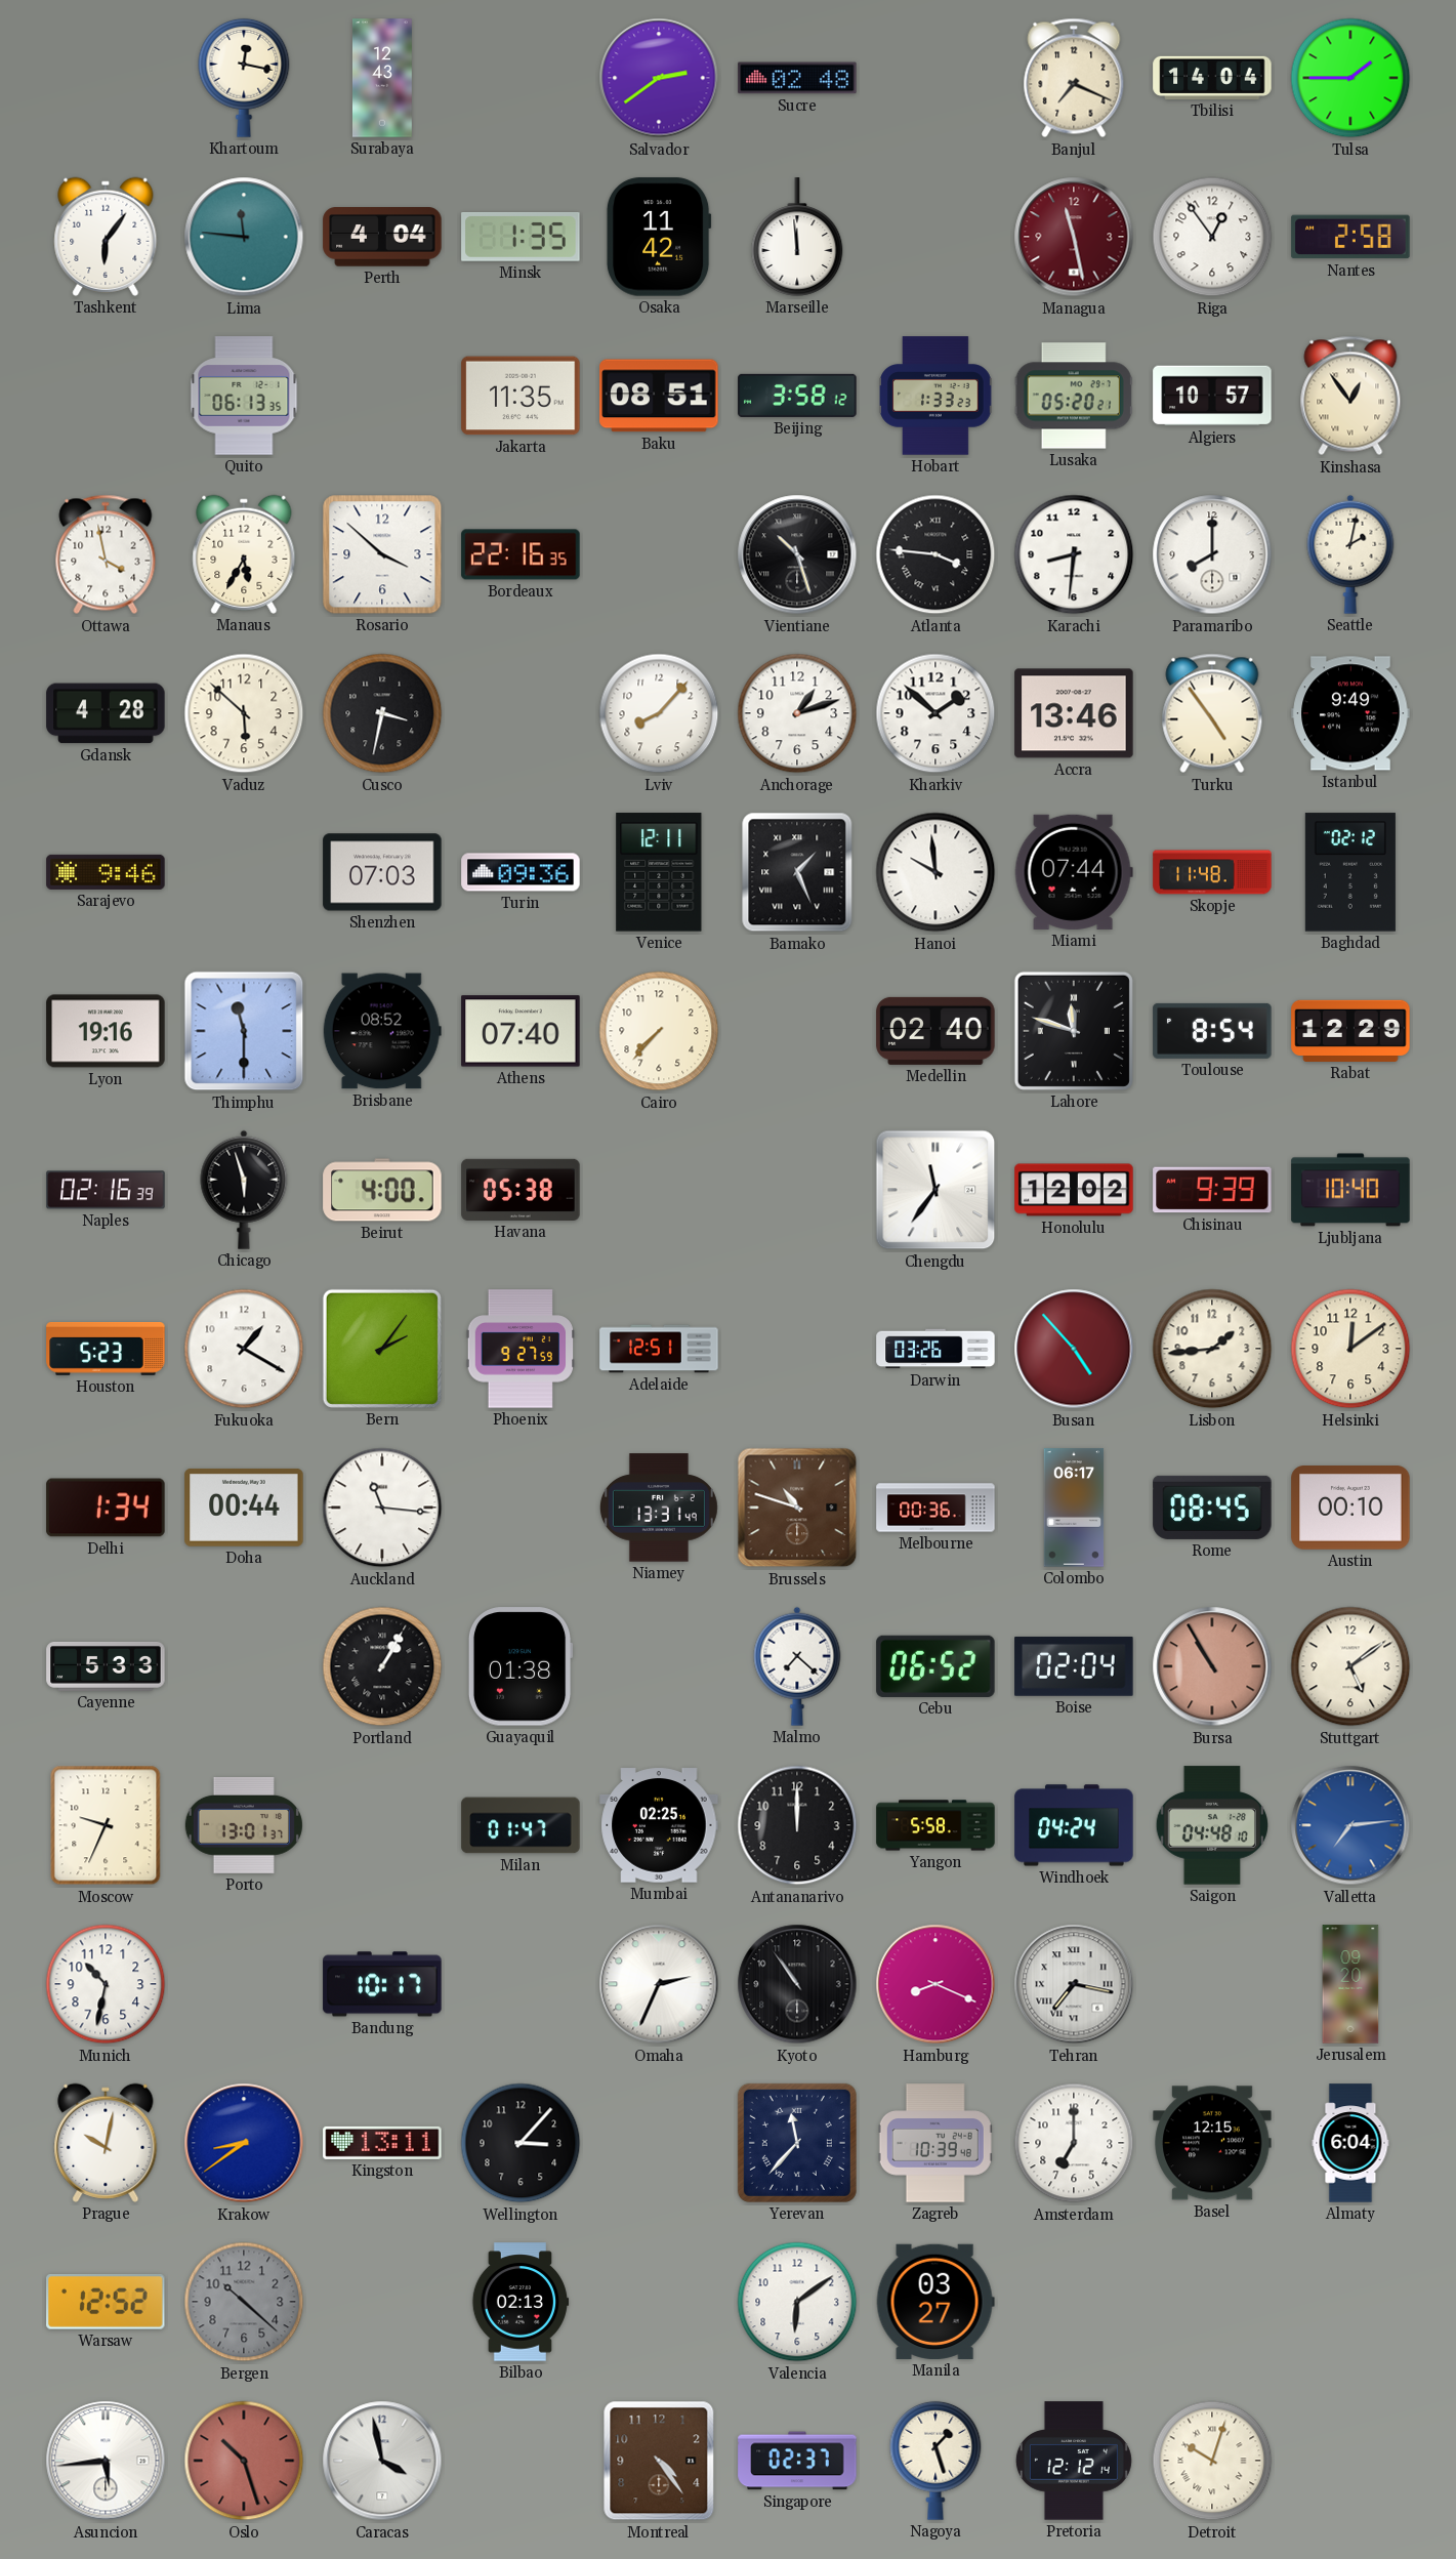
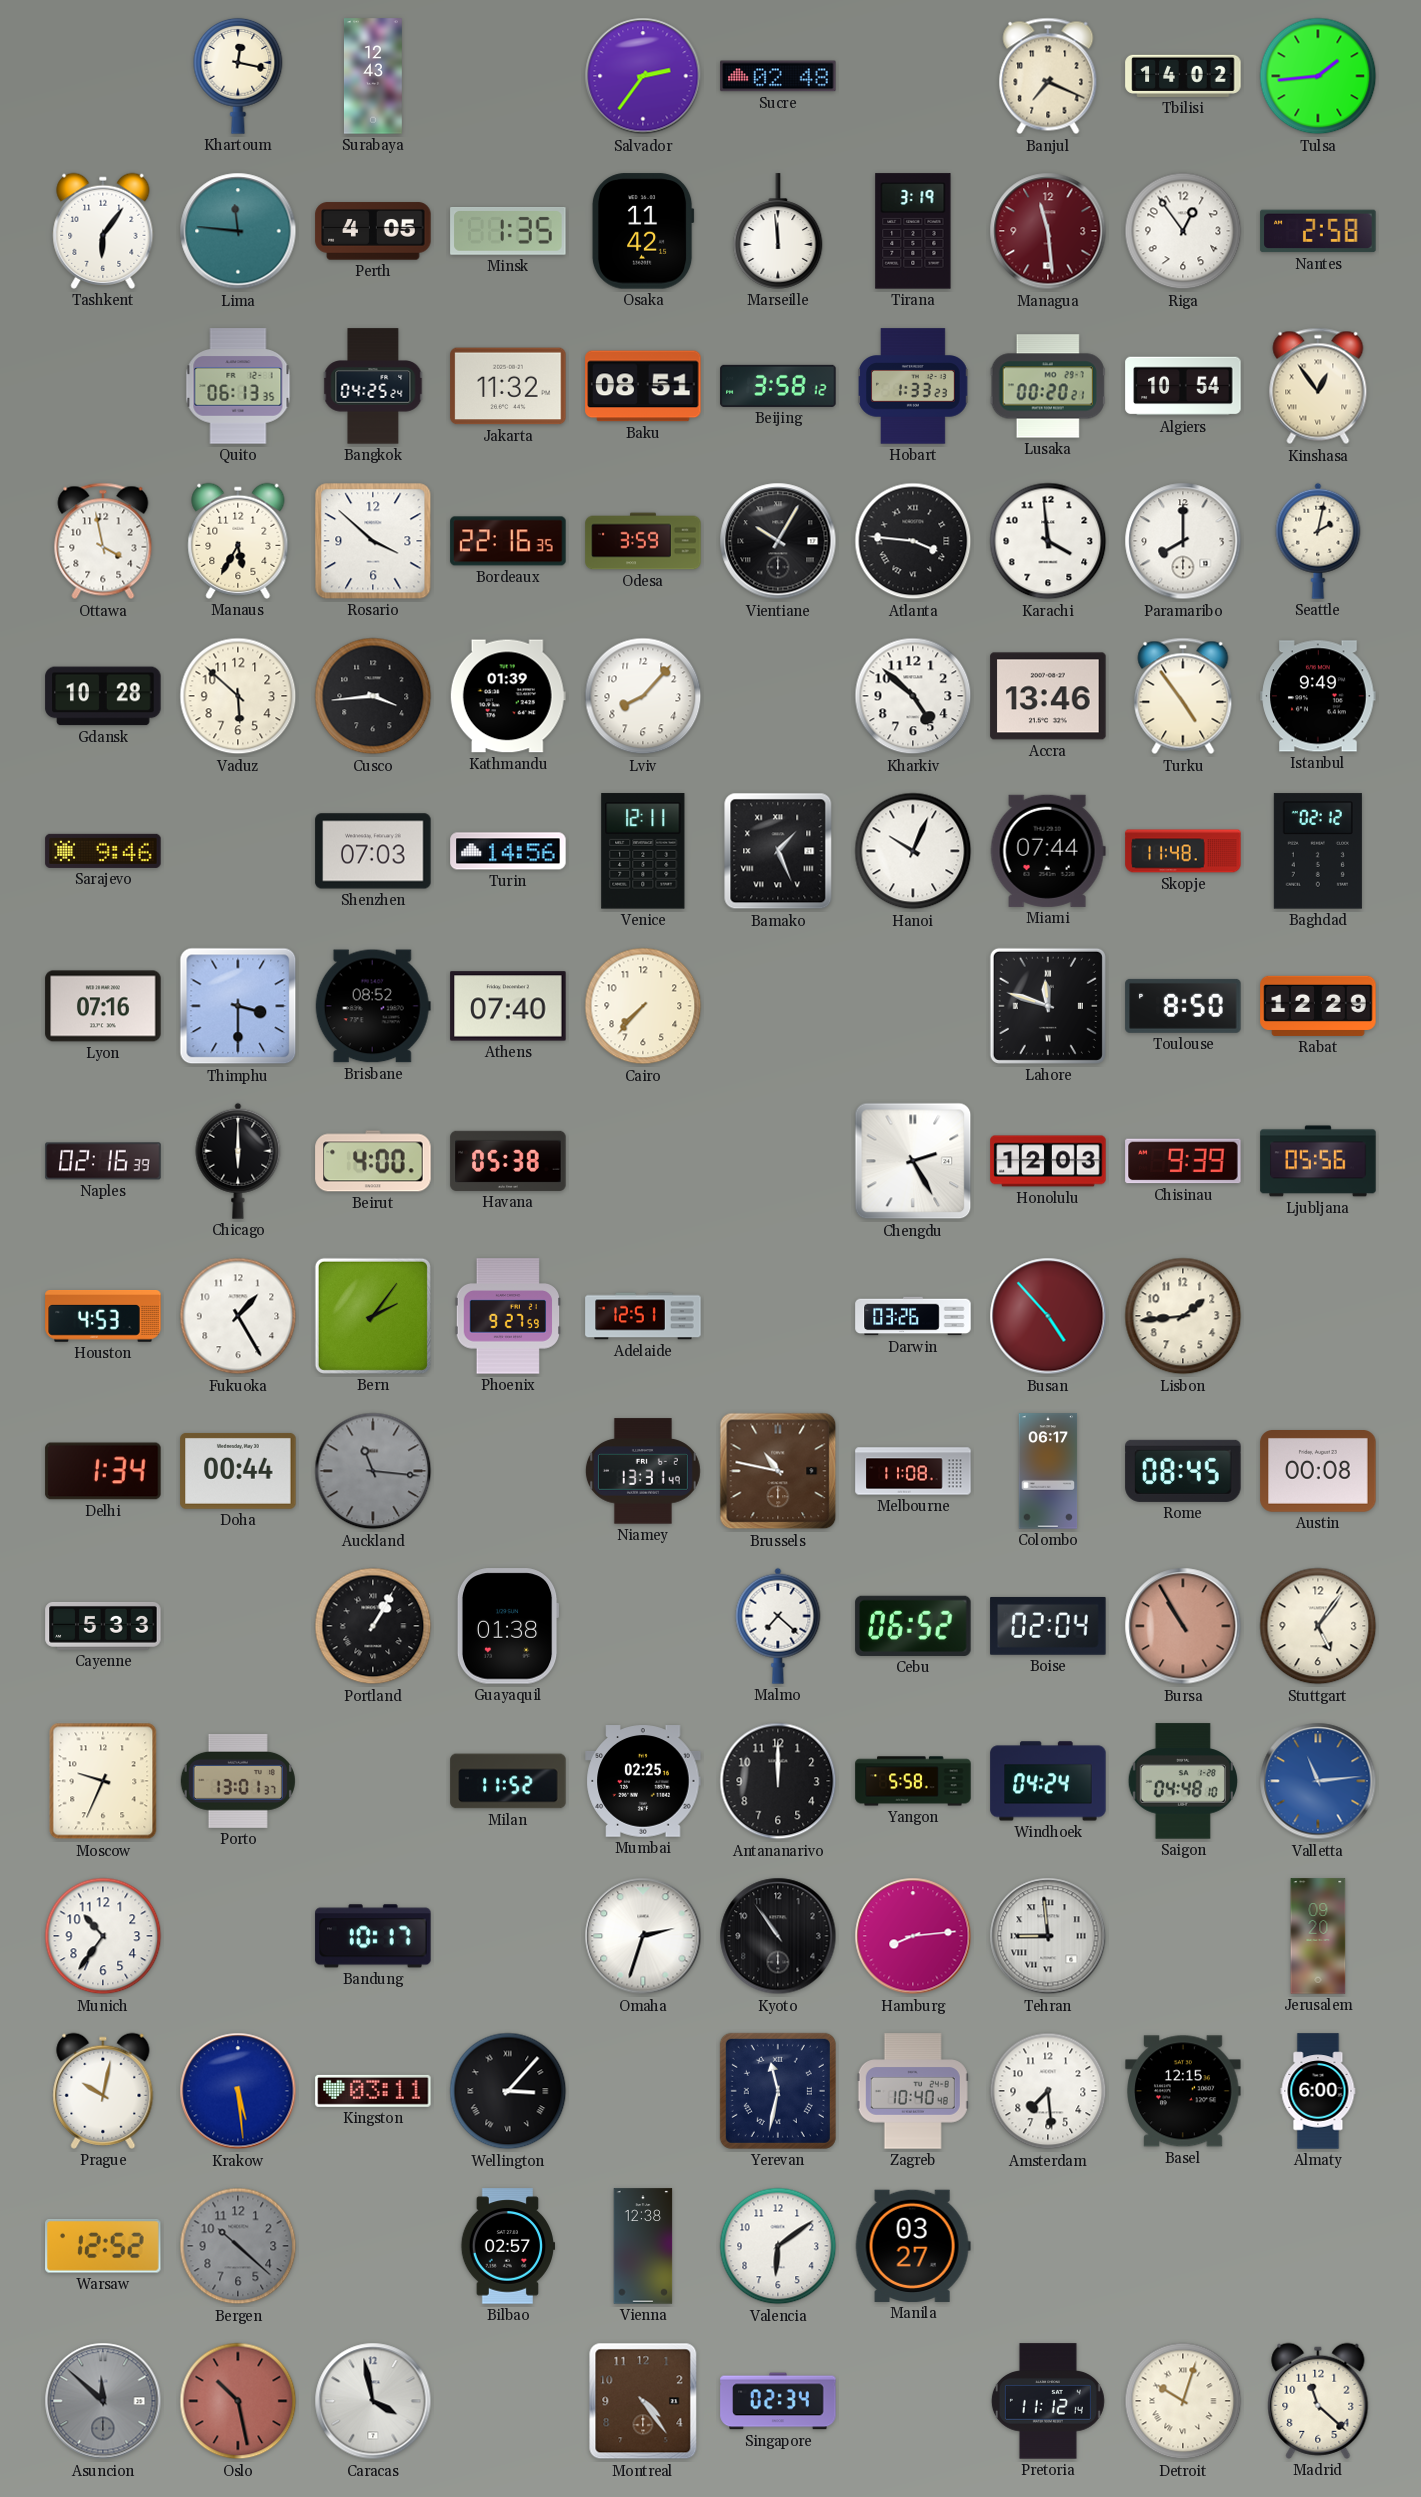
Salvador: 2:39 -> 2:36 (643, 76)
Tbilisi: 14:04 -> 14:02 (1183, 76)
Tulsa: 1:45 -> 1:44 (1318, 76)
Perth: 4:04 -> 4:05 (373, 231)
Tirana: none -> 3:19 (913, 231)
Managua: 11:28 -> 11:29 (1048, 231)
Bangkok: none -> 04:25 (373, 386)
Jakarta: 11:35 -> 11:32 (508, 386)
Lusaka: 05:20 -> 00:20 (1048, 386)
Algiers: 10:57 -> 10:54 (1183, 386)
Odesa: none -> 3:59 (643, 541)
Vientiane: 10:27 -> 10:05 (778, 541)
Karachi: 8:31 -> 3:59 (1048, 541)
Gdansk: 4:28 -> 10:28 (103, 696)
Cusco: 3:32 -> 3:44 (373, 696)
Kathmandu: none -> 01:39 (508, 696)
Anchorage: 1:12 -> none (797, 713)
Kharkiv: 1:52 -> 4:52 (913, 696)
Turin: 09:36 -> 14:56 (508, 851)
Hanoi: 9:59 -> 10:04 (913, 851)
Lyon: 19:16 -> 07:16 (103, 1006)
Thimphu: 11:30 -> 3:30 (238, 1006)
Medellin: 02:40 -> none (935, 1031)
Toulouse: 8:54 -> 8:50 (1183, 1006)
Chicago: 5:57 -> 6:00 (238, 1161)
Chengdu: 11:36 -> 2:25 (913, 1161)
Honolulu: 12:02 -> 12:03 (1048, 1161)
Ljubljana: 10:40 -> 05:56 (1318, 1161)
Houston: 5:23 -> 4:53 (103, 1317)
Fukuoka: 1:20 -> 1:25 (238, 1316)
Helsinki: 12:09 -> none (1350, 1349)
Auckland dial: white -> grey (373, 1471)
Brussels: 10:48 -> 10:47 (778, 1471)
Melbourne: 00:36 -> 11:08 (913, 1471)
Austin: 00:10 -> 00:08 (1318, 1472)
Stuttgart: 5:09 -> 5:06 (1318, 1626)
Milan: 01:47 -> 11:52 (508, 1781)
Valletta: 7:14 -> 11:14 (1318, 1781)
Munich: 10:32 -> 10:36 (103, 1936)
Omaha: 2:34 -> 2:33 (643, 1936)
Hamburg: 8:19 -> 8:14 (913, 1936)
Tehran: 7:17 -> 8:59 (1048, 1936)
Krakow: 8:39 -> 5:29 (238, 2091)
Kingston: 13:11 -> 03:11 (373, 2091)
Wellington numerals: Arabic -> Roman (508, 2091)
Yerevan: 11:37 -> 11:32 (778, 2091)
Zagreb: 10:39 -> 10:40 (913, 2091)
Amsterdam: 7:00 -> 7:29 (1048, 2091)
Almaty: 6:04 -> 6:00 (1318, 2091)
Bilbao: 02:13 -> 02:57 (508, 2246)
Vienna: none -> 12:38 (643, 2246)
Asuncion: 5:44 -> 11:52 (103, 2401)
Asuncion dial: white -> grey (103, 2401)
Oslo: 10:27 -> 10:28 (238, 2401)
Singapore: 02:37 -> 02:34 (778, 2401)
Nagoya: 1:27 -> none (935, 2461)
Pretoria: 12:12 -> 11:12 (1048, 2401)
Madrid: none -> 11:22 (1318, 2401)
